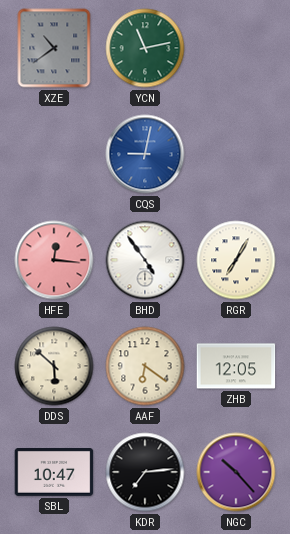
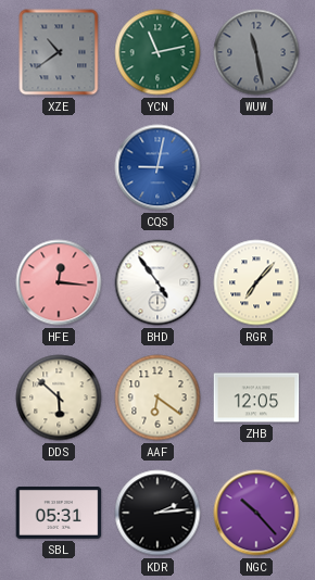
WUW: none -> 11:28 (256, 52)
RGR: 7:05 -> 7:07 (256, 282)
SBL: 10:47 -> 05:31 (59, 514)
KDR: 7:14 -> 2:14 (157, 513)
